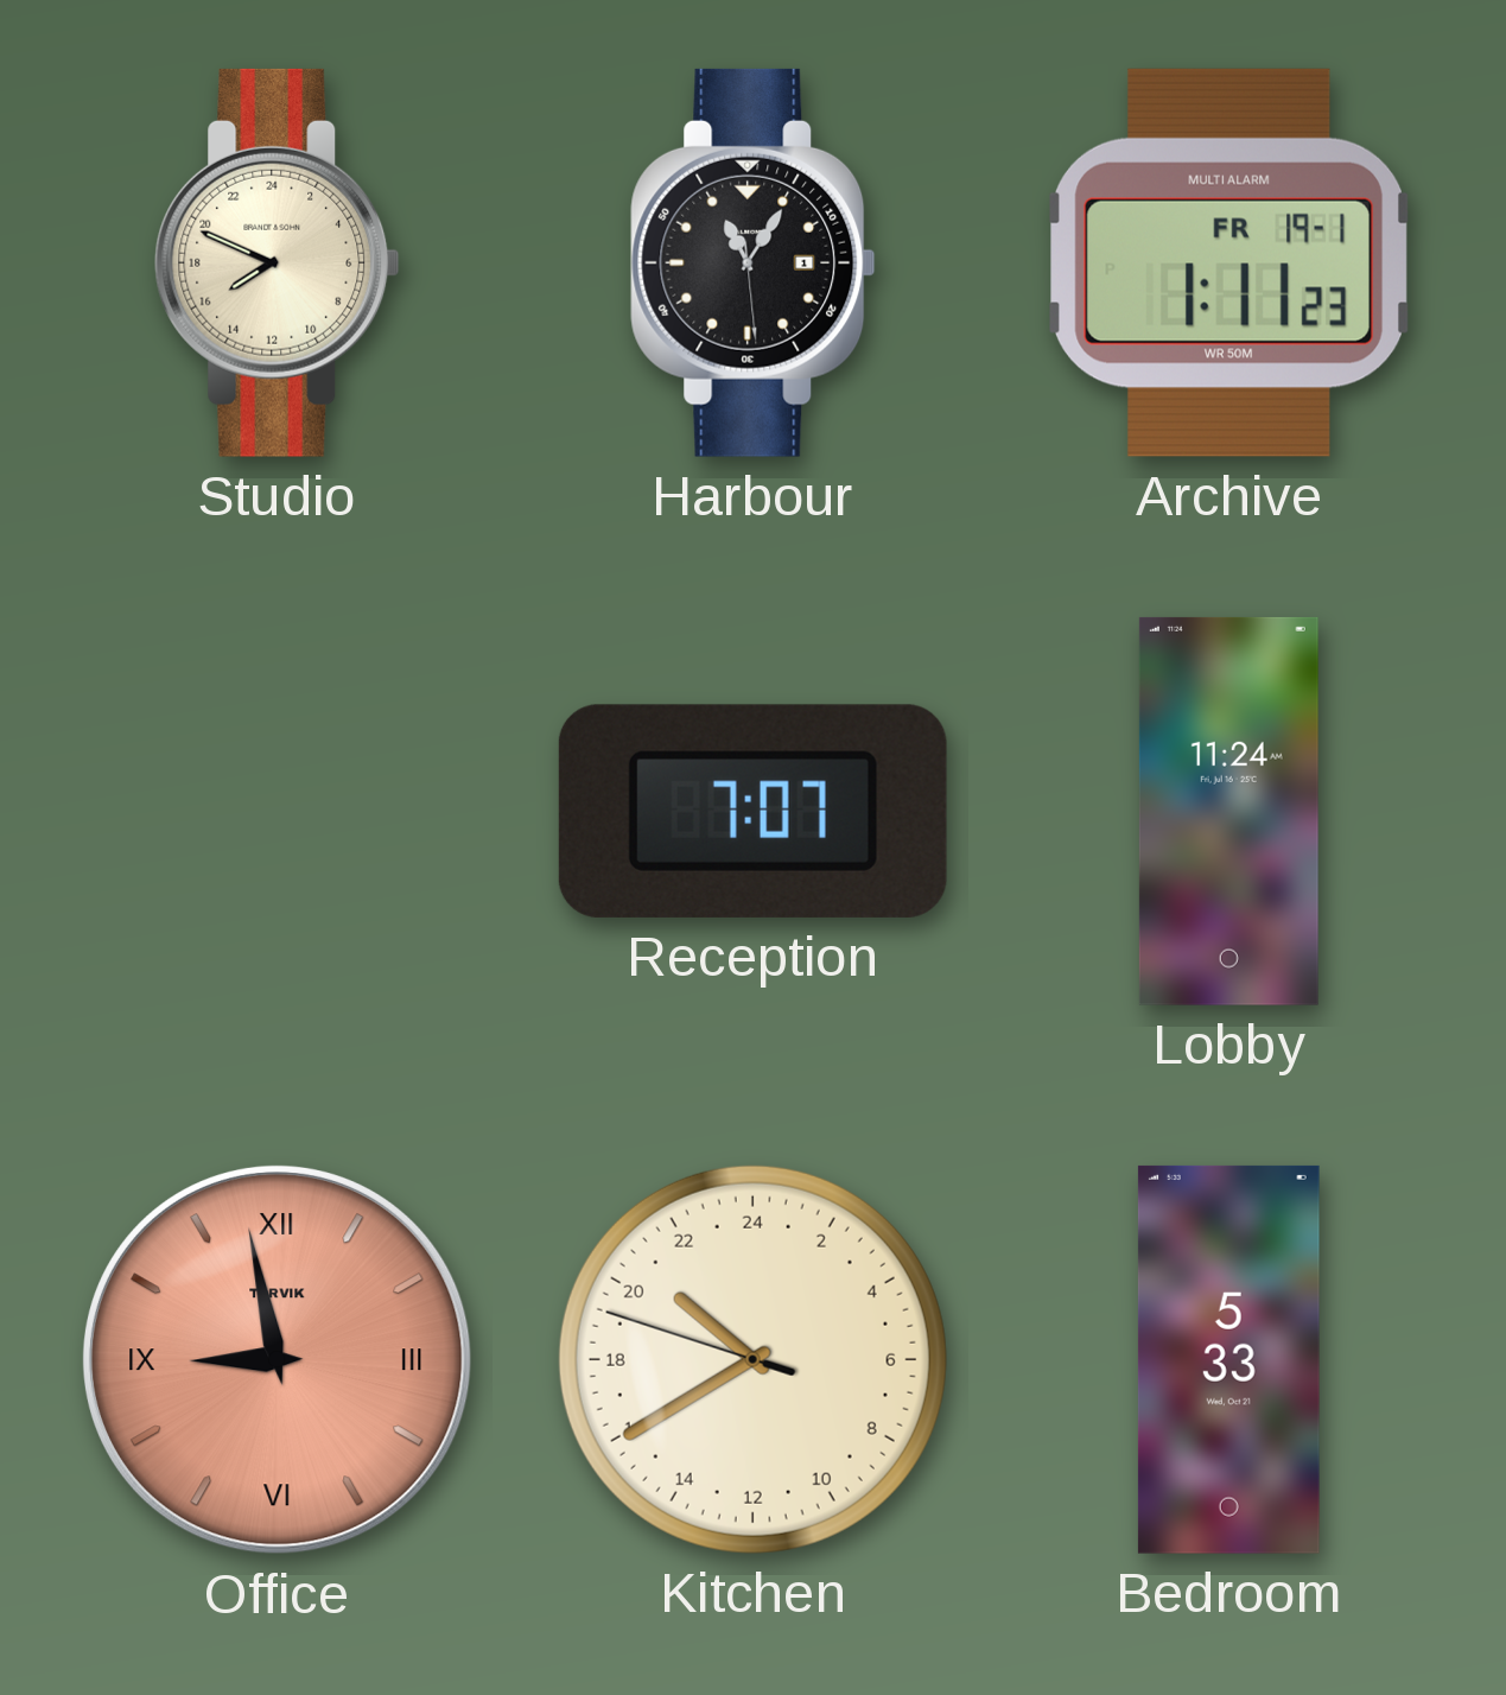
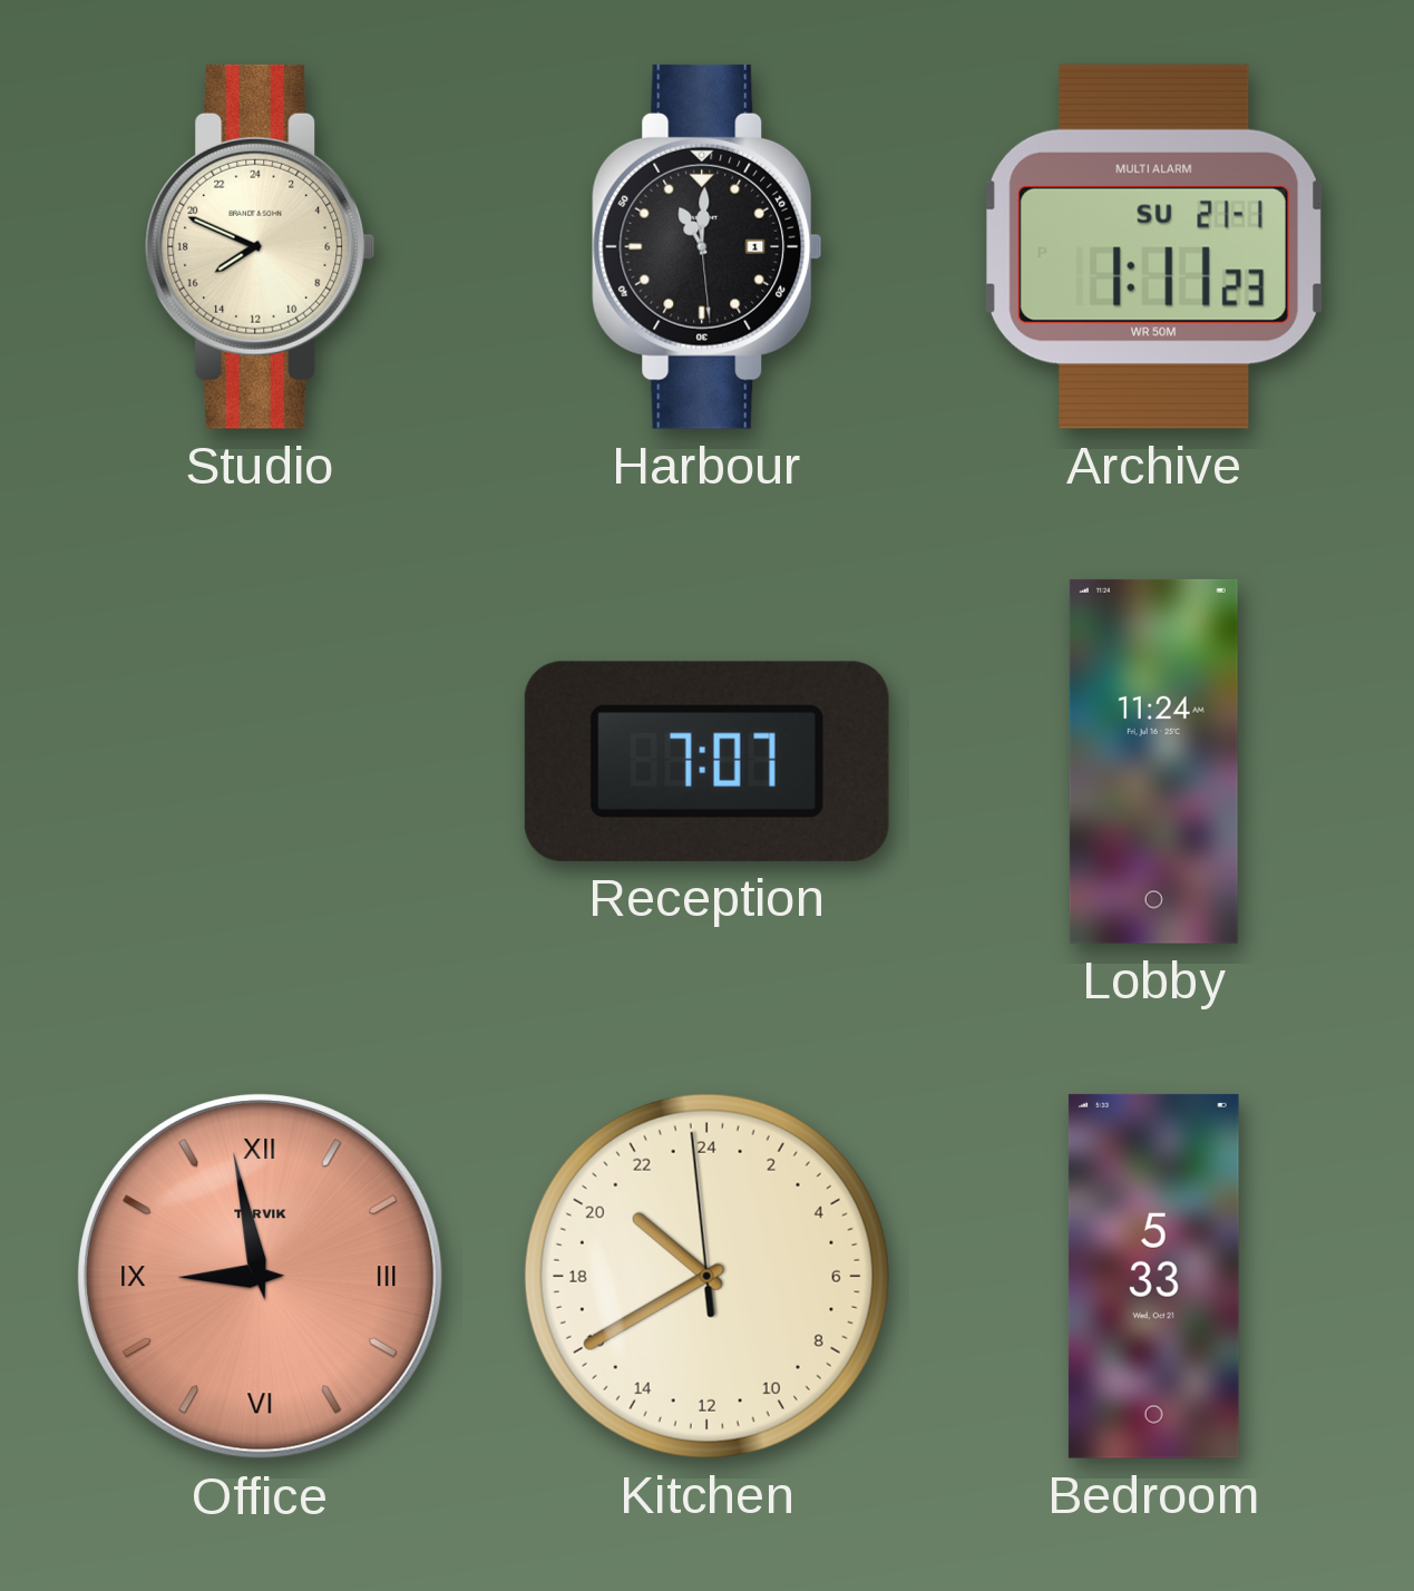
Harbour: 11:05 -> 11:00 (708, 246)
Archive date: FR 19-1 -> SU 21-1 (1153, 246)
Kitchen: 20:39:48 -> 20:39:59 (706, 1276)
